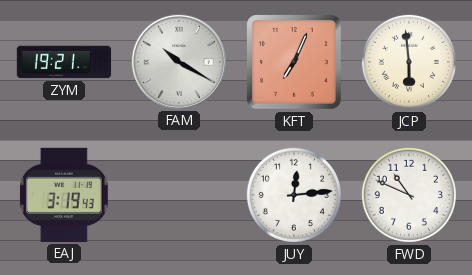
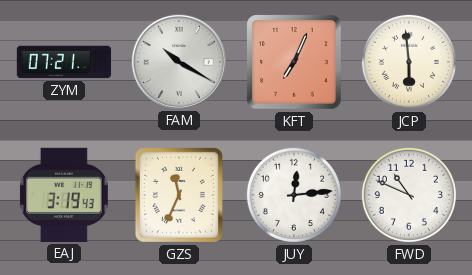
ZYM: 19:21 -> 07:21 (64, 62)
GZS: none -> 11:34 (179, 195)
